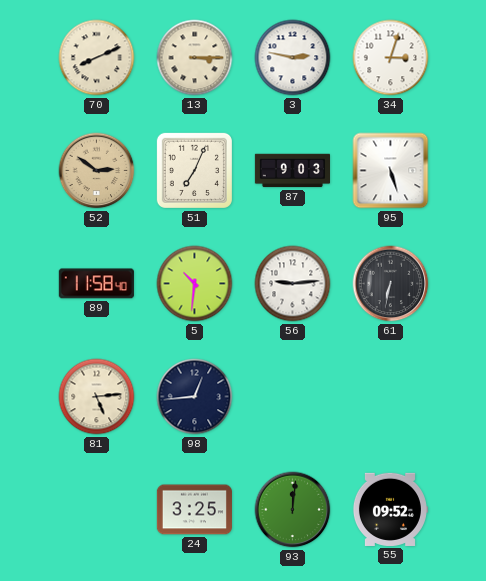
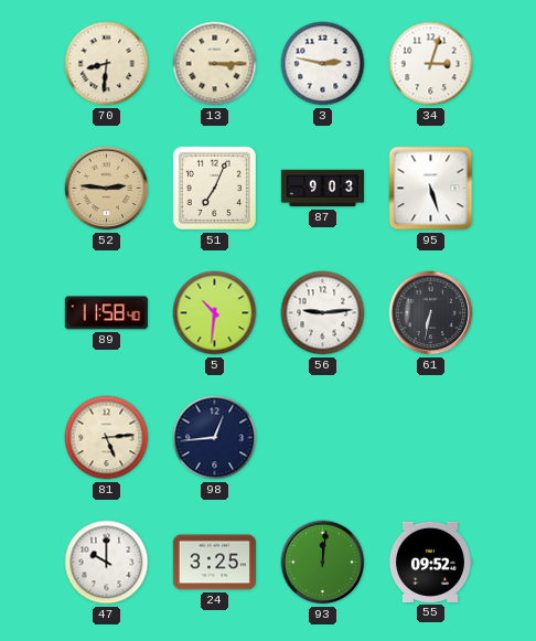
70: 8:11 -> 8:31 (107, 64)
52: 2:51 -> 2:46 (107, 189)
47: none -> 10:00 (107, 563)
